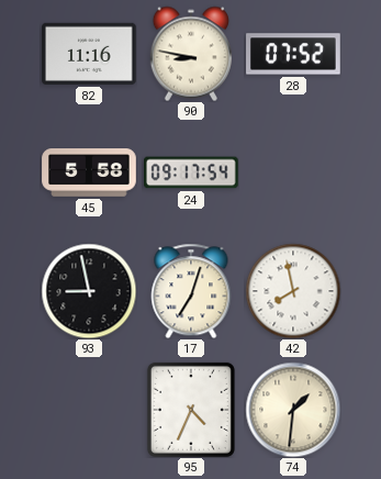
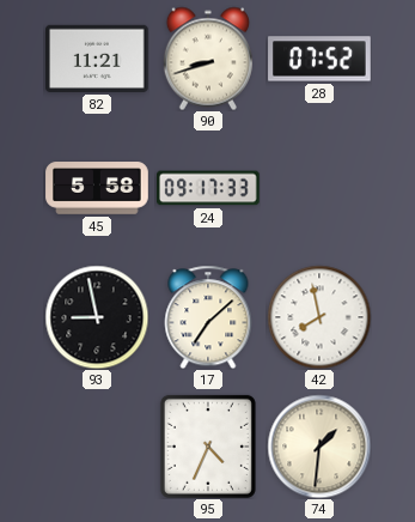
82: 11:16 -> 11:21 (98, 59)
90: 8:47 -> 8:42 (207, 59)
24: 09:17:54 -> 09:17:33 (209, 188)
17: 7:03 -> 7:08 (208, 317)
